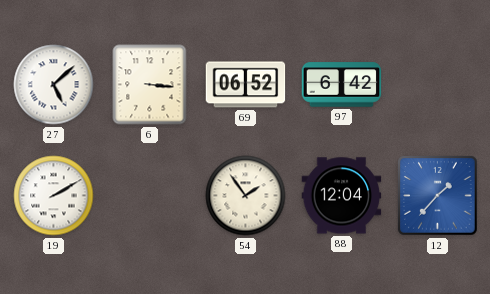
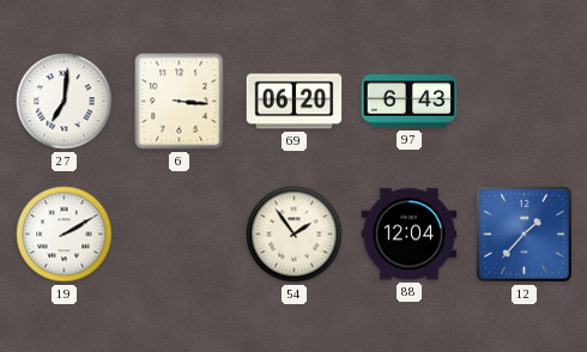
27: 5:08 -> 7:01 (65, 102)
69: 06:52 -> 06:20 (295, 102)
97: 6:42 -> 6:43 (410, 102)
